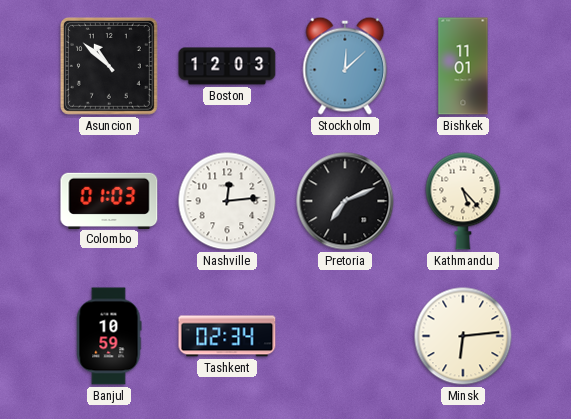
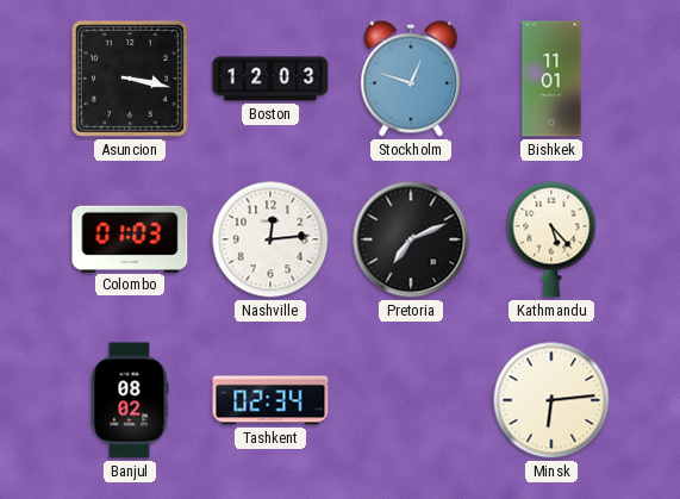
Asuncion: 10:52 -> 3:17 (130, 79)
Stockholm: 12:08 -> 12:48 (411, 79)
Banjul: 10:59 -> 08:02 (130, 400)
